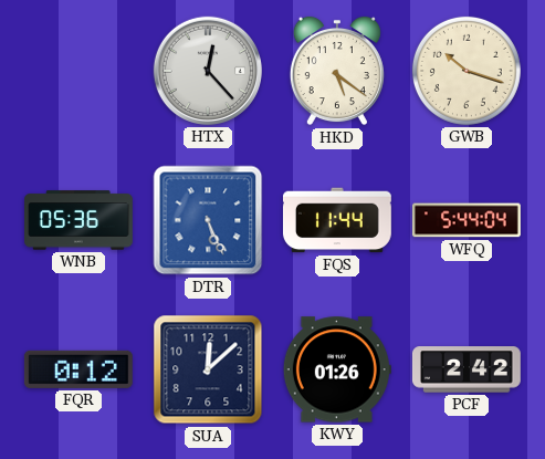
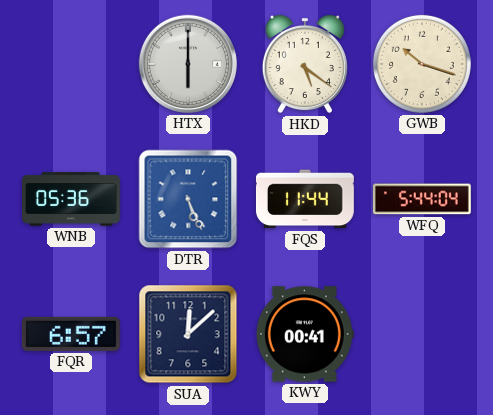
HTX: 12:23 -> 6:00 (188, 64)
FQR: 0:12 -> 6:57 (71, 334)
KWY: 01:26 -> 00:41 (305, 334)
PCF: 2:42 -> none (467, 369)
